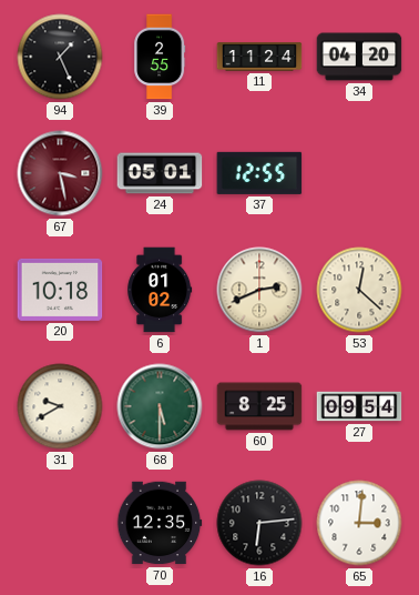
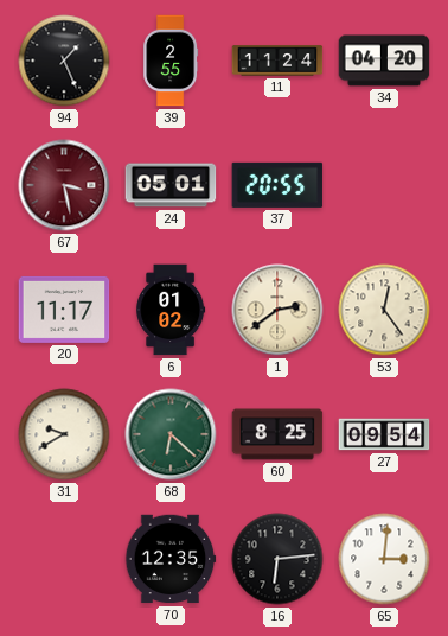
37: 12:55 -> 20:55 (277, 185)
20: 10:18 -> 11:17 (64, 310)
1: 2:41 -> 2:39 (277, 310)
53: 12:22 -> 12:24 (384, 310)
68: 5:30 -> 6:22 (171, 434)
